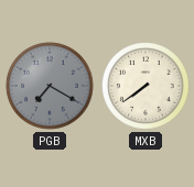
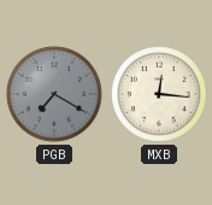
MXB: 7:39 -> 12:16 (159, 94)
